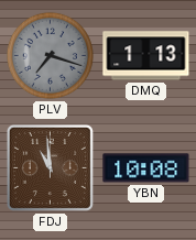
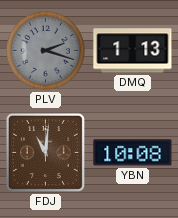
PLV: 7:18 -> 2:18 (45, 50)
FDJ: 10:59 -> 11:01 (45, 152)
